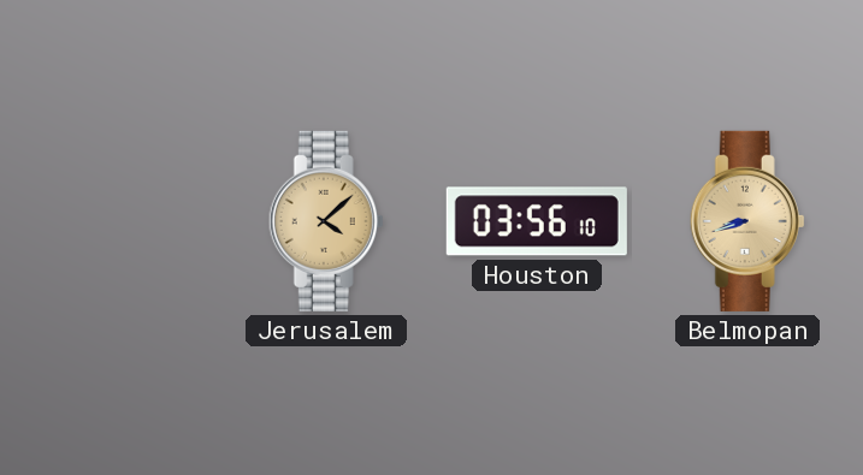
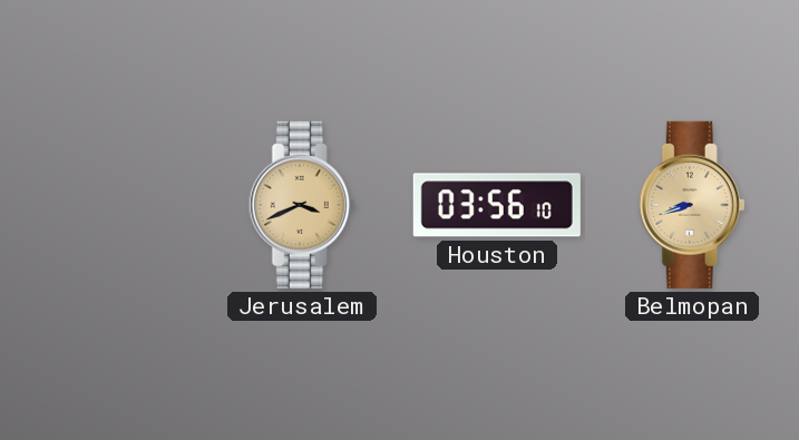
Jerusalem: 4:08 -> 3:41 (302, 205)
